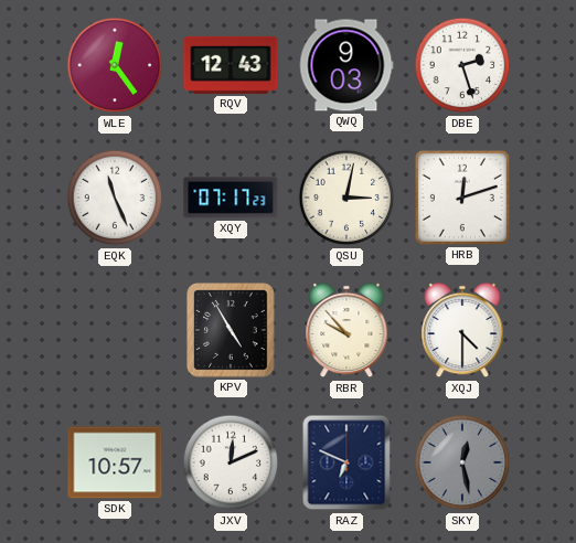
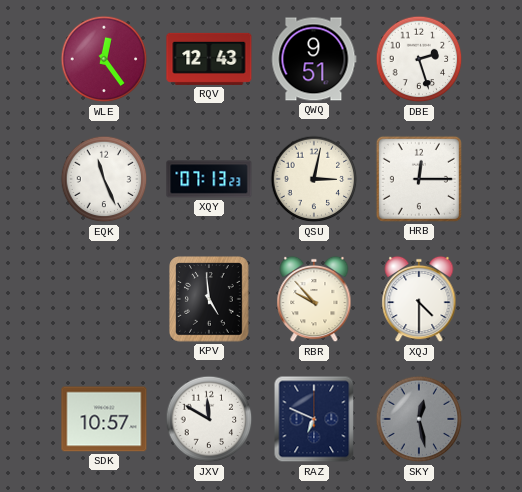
QWQ: 9:03 -> 9:51 (314, 59)
XQY: 07:17 -> 07:13 (209, 179)
HRB: 12:12 -> 12:15 (419, 179)
KPV: 4:55 -> 4:59 (210, 299)
JXV: 12:11 -> 11:50 (209, 419)
